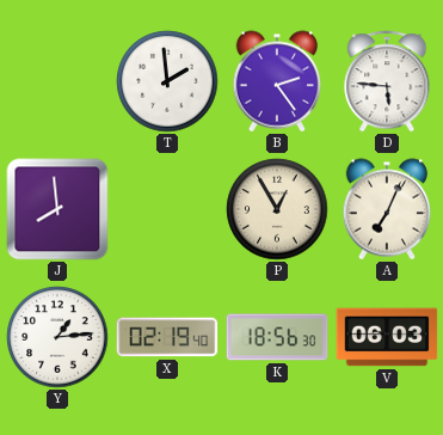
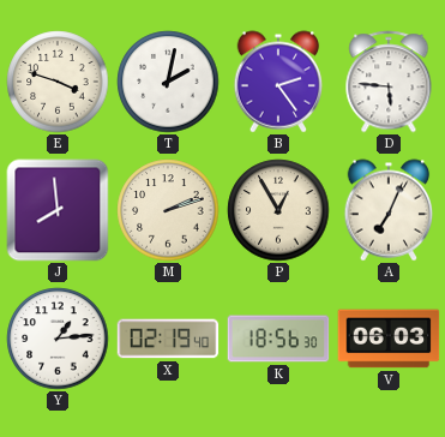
E: none -> 3:48 (58, 82)
T: 1:59 -> 2:02 (168, 82)
M: none -> 2:12 (168, 210)
